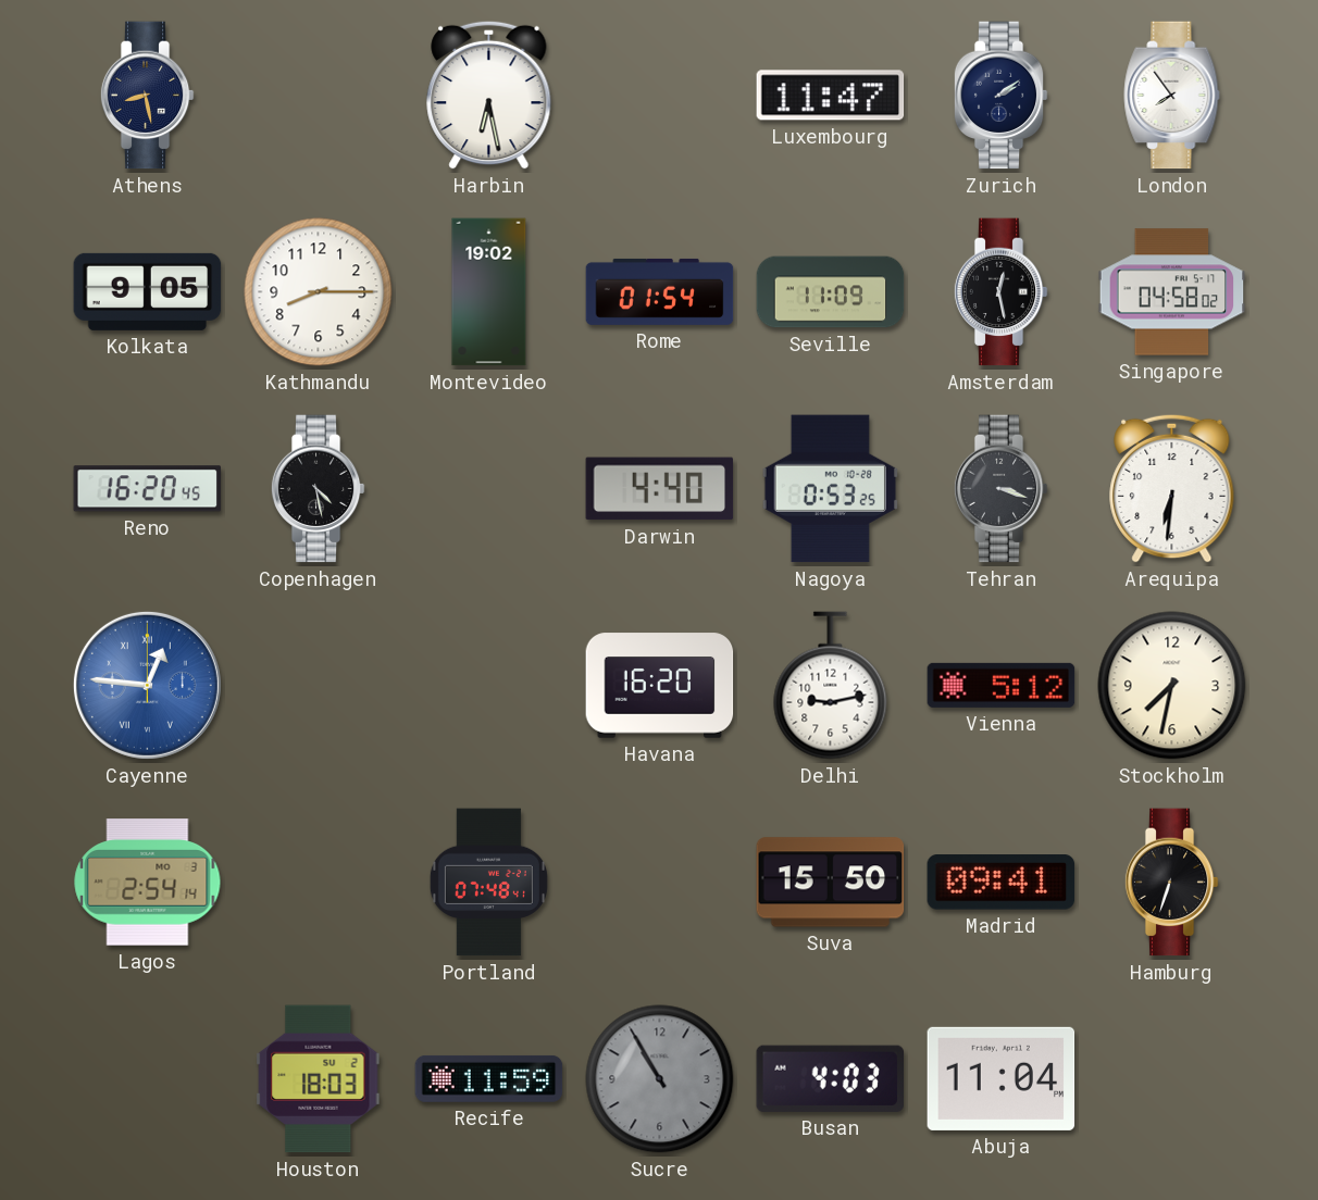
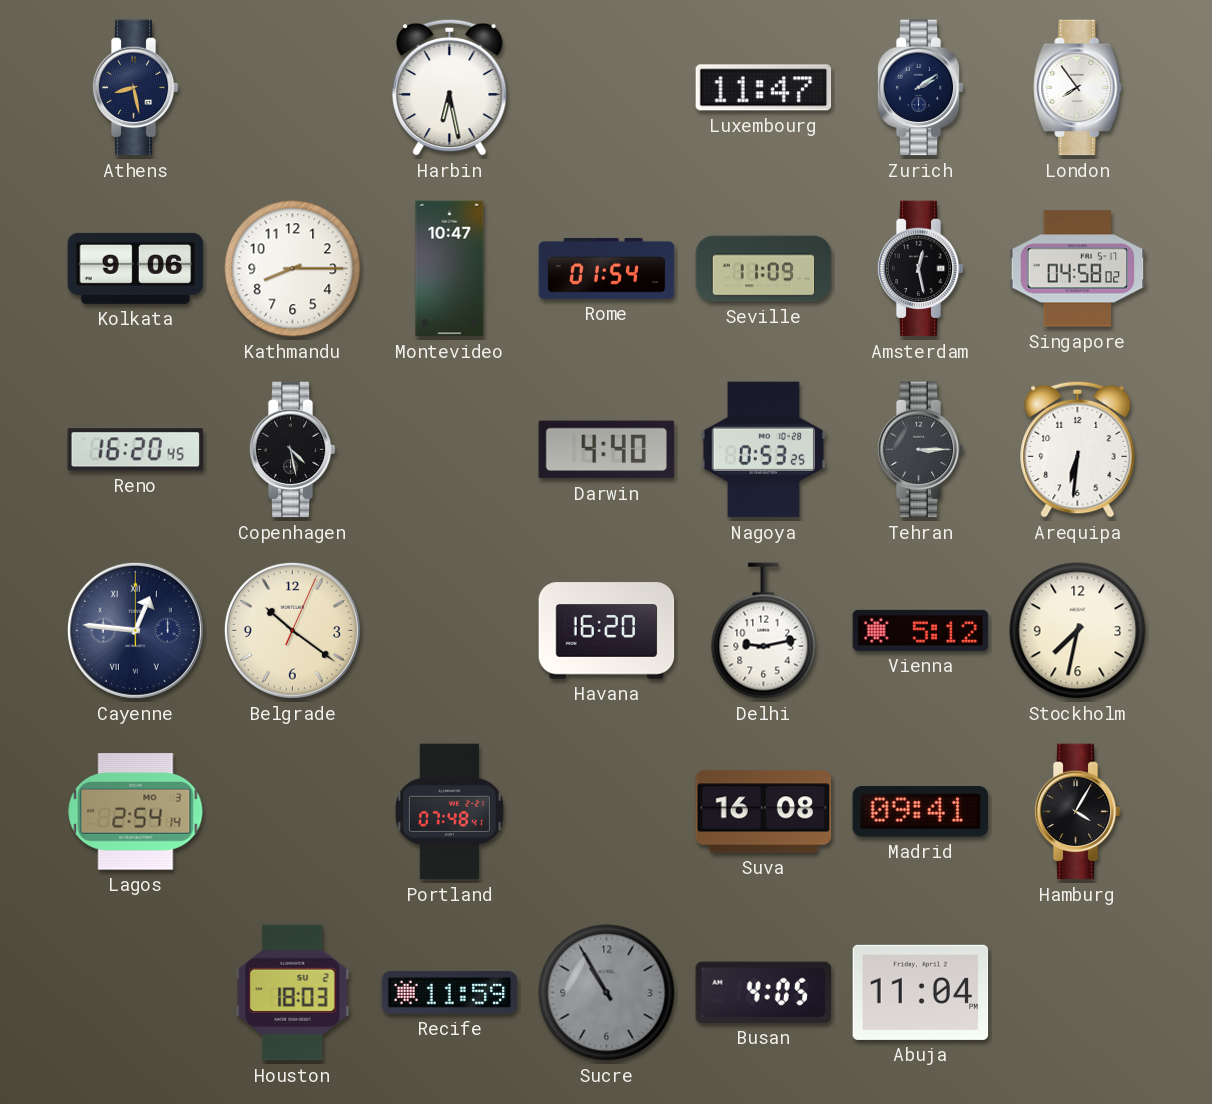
Kolkata: 9:05 -> 9:06 (136, 268)
Montevideo: 19:02 -> 10:47 (450, 269)
Tehran: 3:18 -> 3:15 (920, 450)
Cayenne dial: blue -> navy (135, 630)
Belgrade: none -> 10:21 (292, 630)
Suva: 15:50 -> 16:08 (764, 812)
Hamburg: 6:33 -> 4:05 (1077, 812)
Busan: 4:03 -> 4:05 (763, 992)
